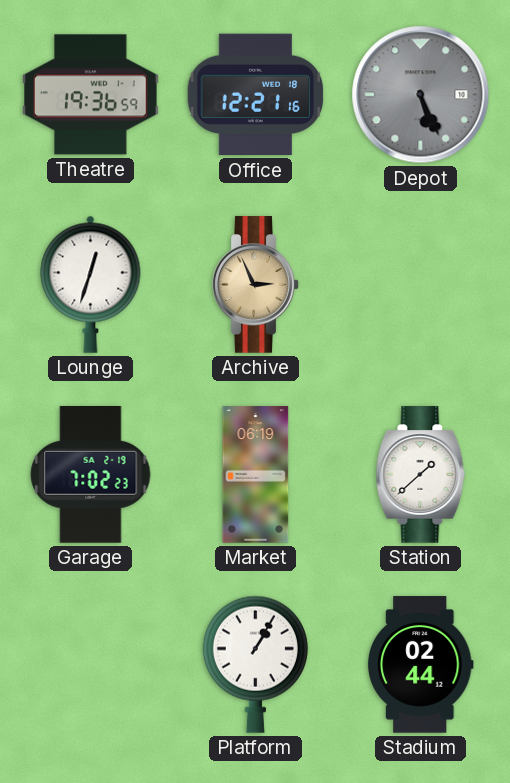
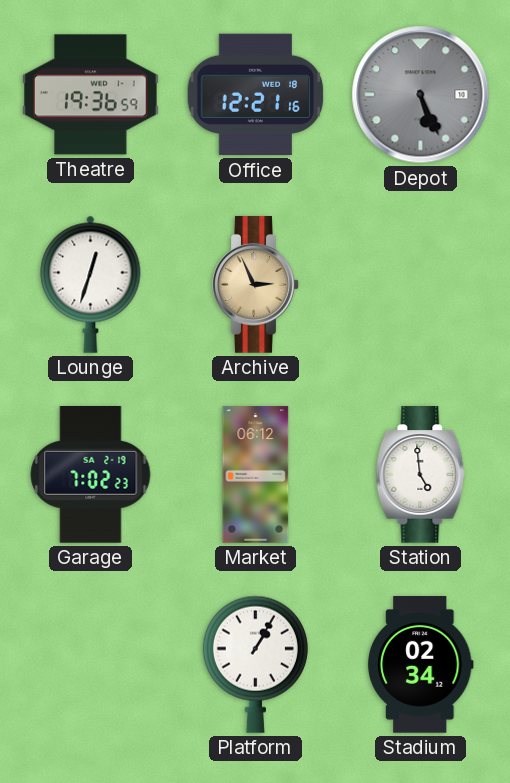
Market: 06:19 -> 06:12 (256, 475)
Station: 1:38 -> 4:59 (421, 475)
Stadium: 02:44 -> 02:34 (420, 665)
